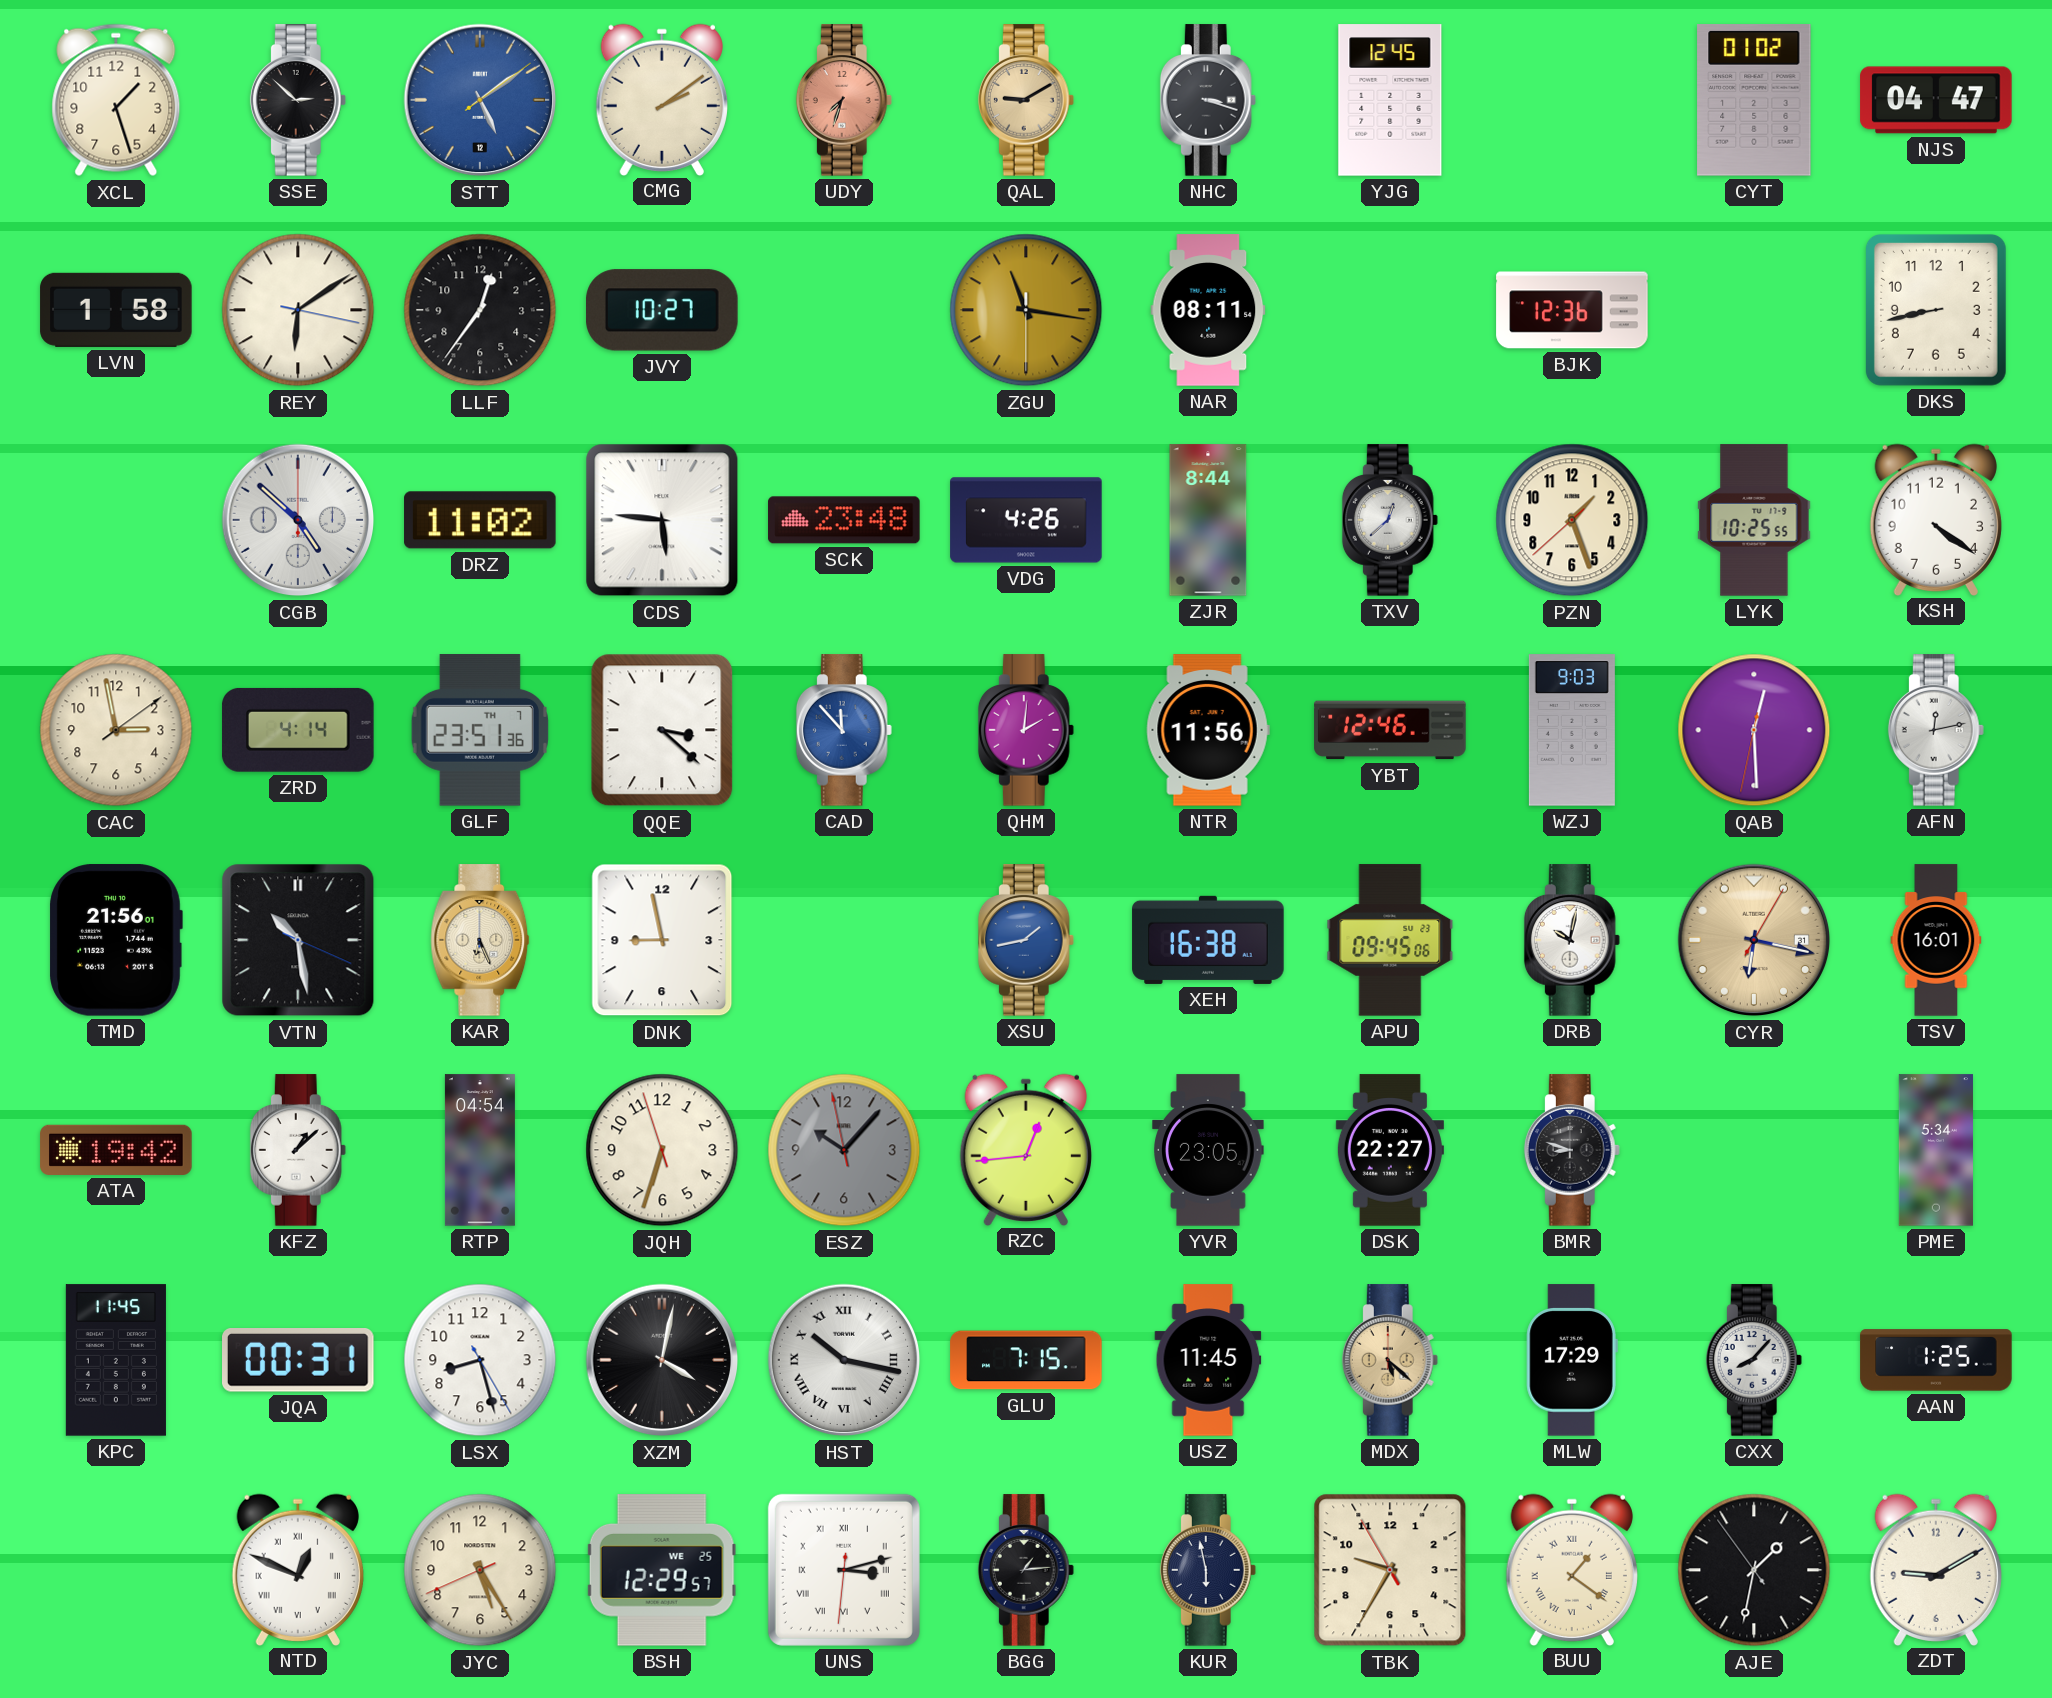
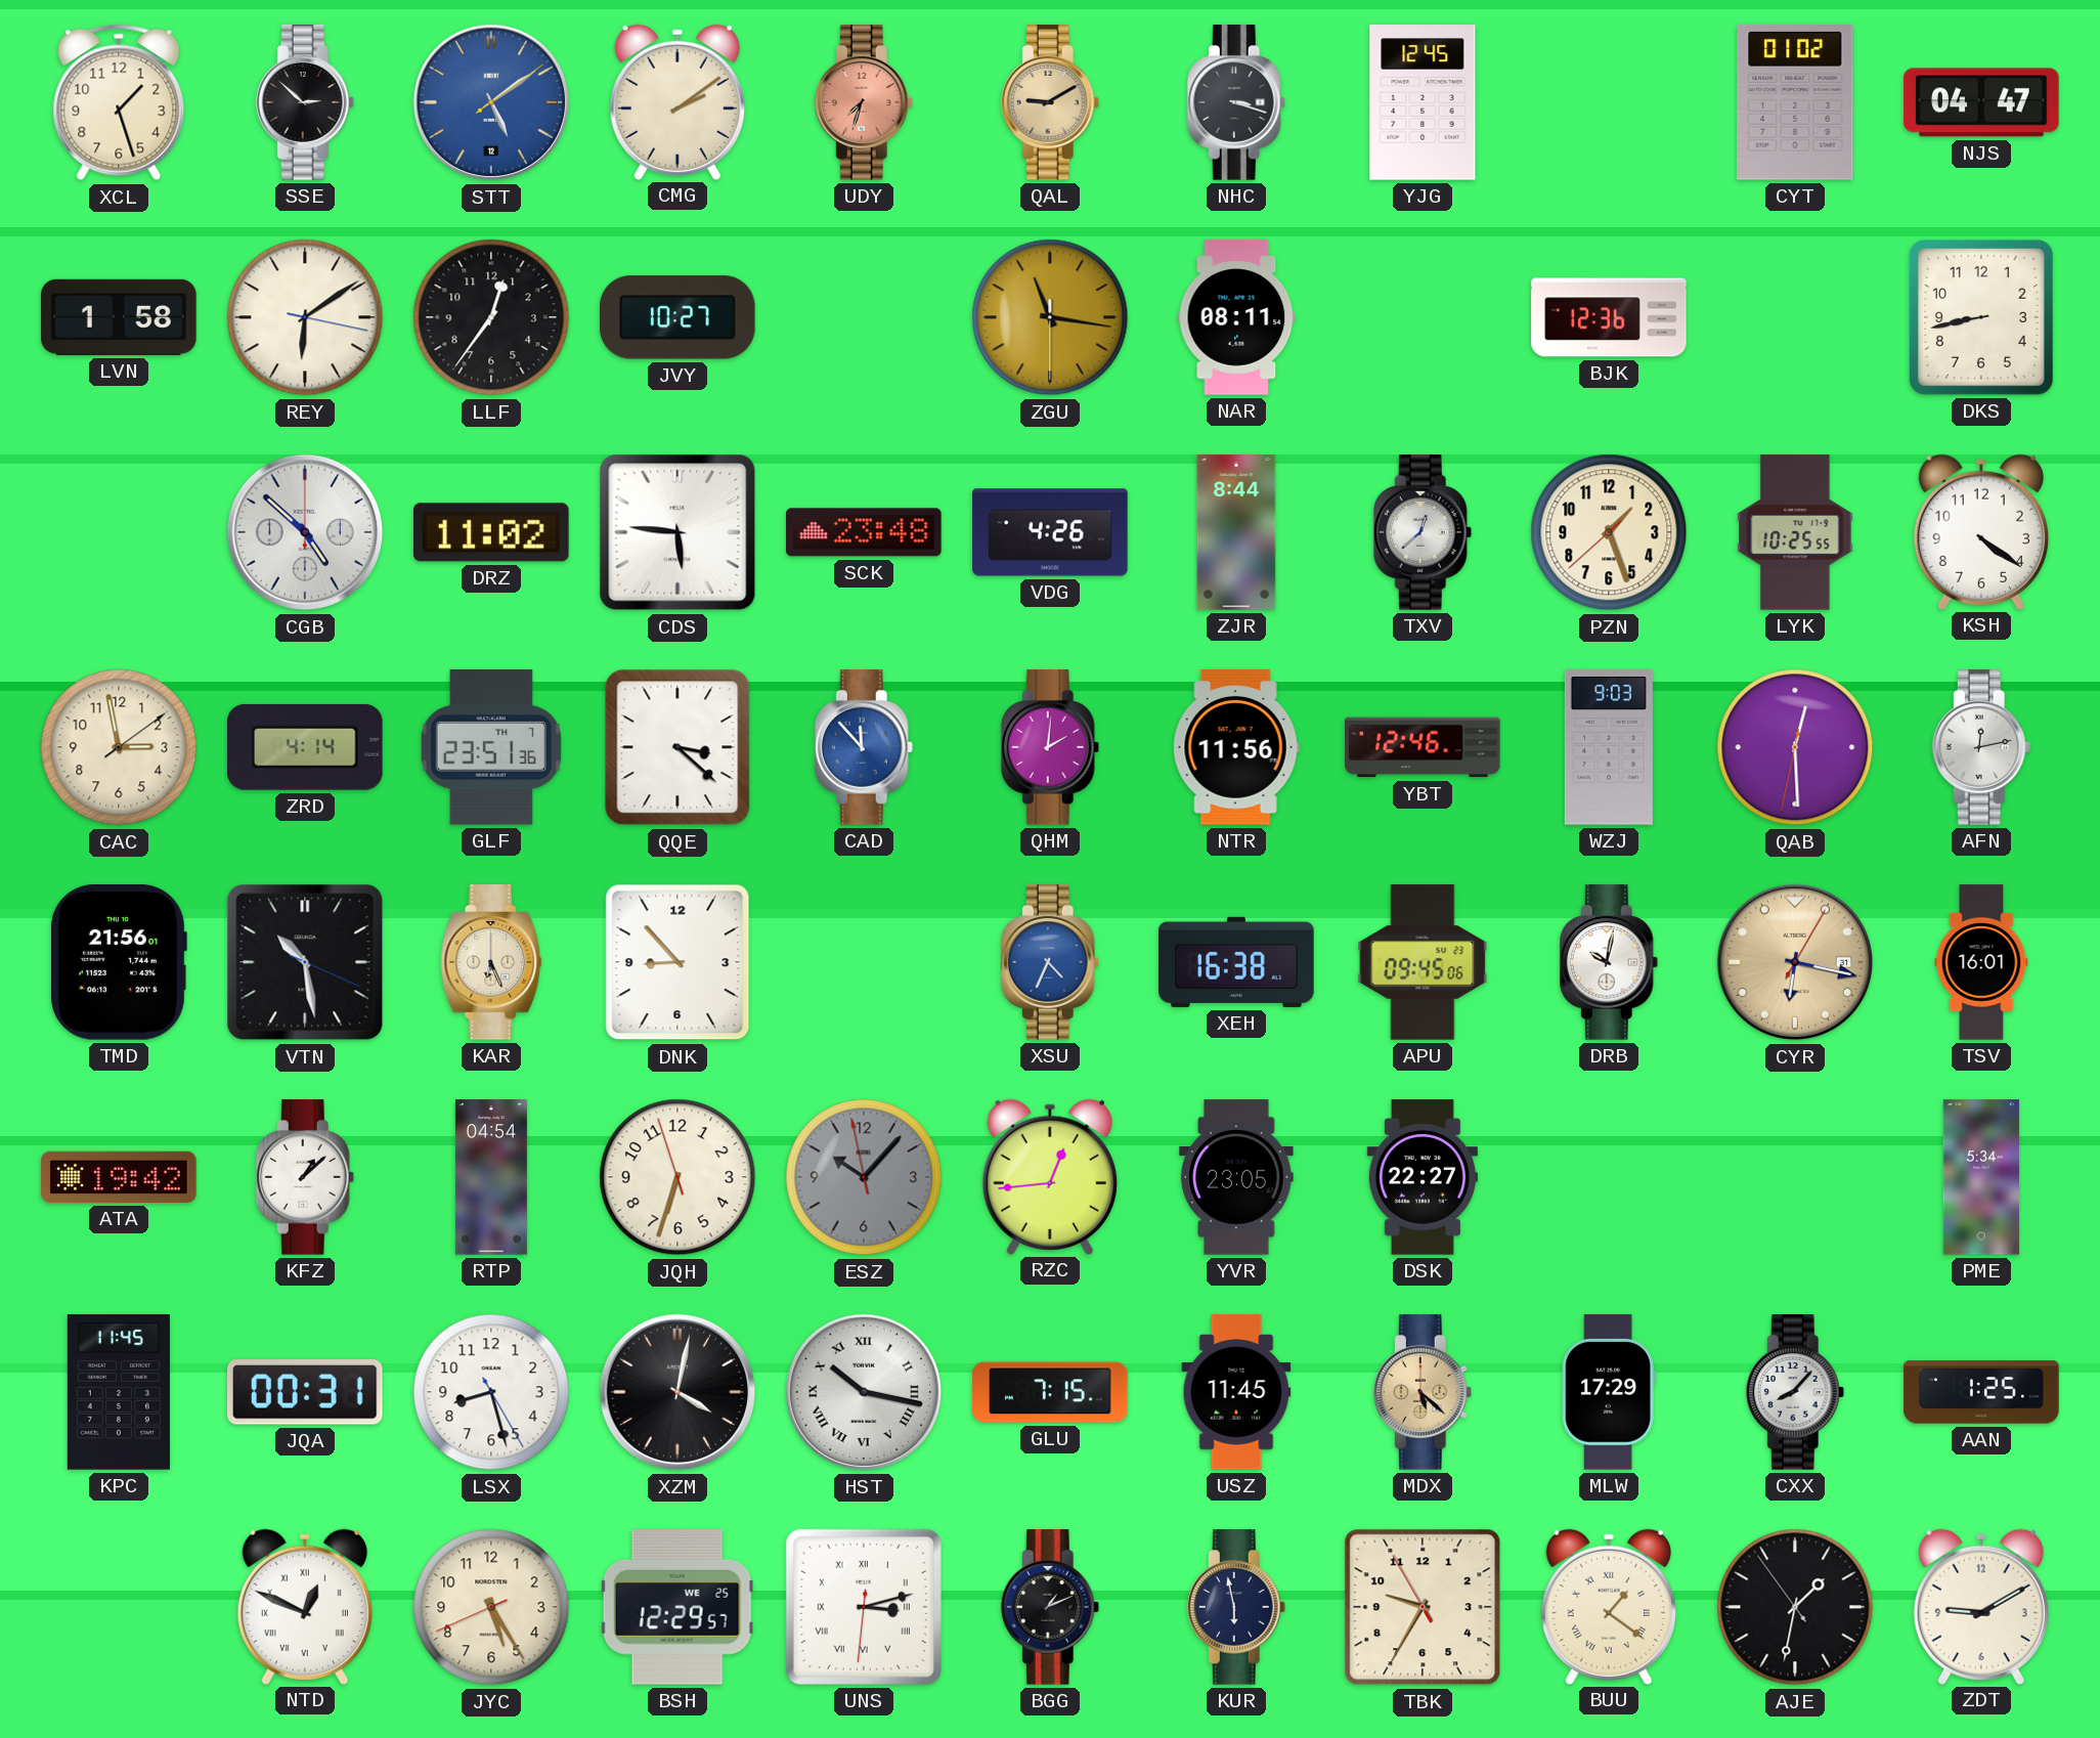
DNK: 8:58 -> 8:53 (677, 962)
XSU: 1:43 -> 4:34 (1050, 962)
BMR: 8:48 -> none (1572, 1150)
BGG: 1:14 -> 1:11 (1050, 1607)
